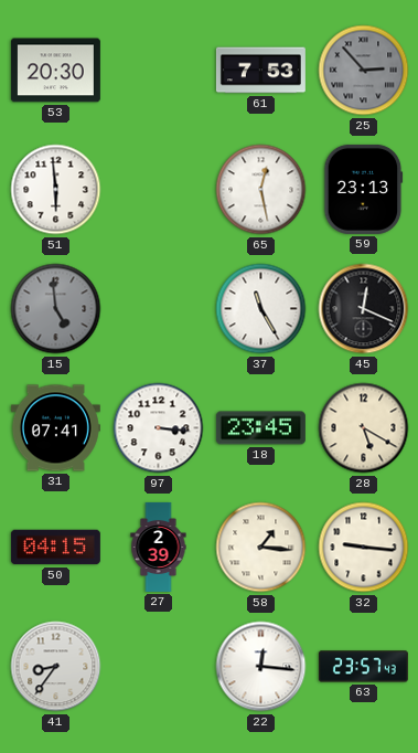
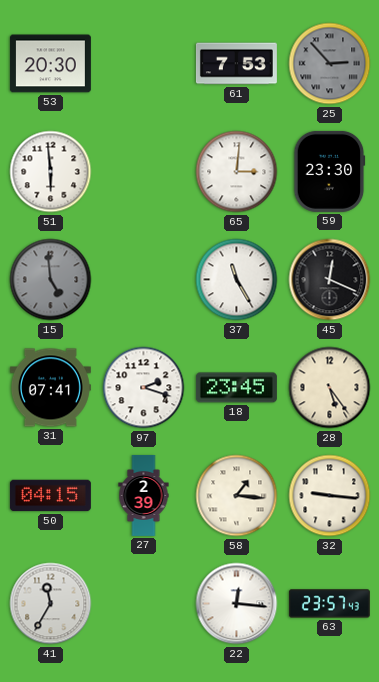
65: 12:28 -> 3:01 (237, 172)
59: 23:13 -> 23:30 (330, 171)
97: 3:16 -> 2:18 (144, 388)
28: 5:20 -> 5:24 (330, 388)
41: 8:36 -> 11:35 (51, 604)
